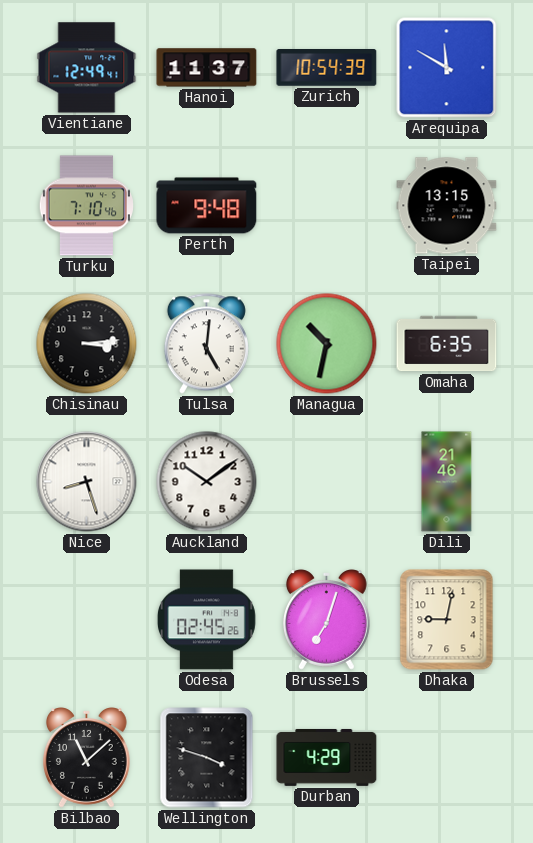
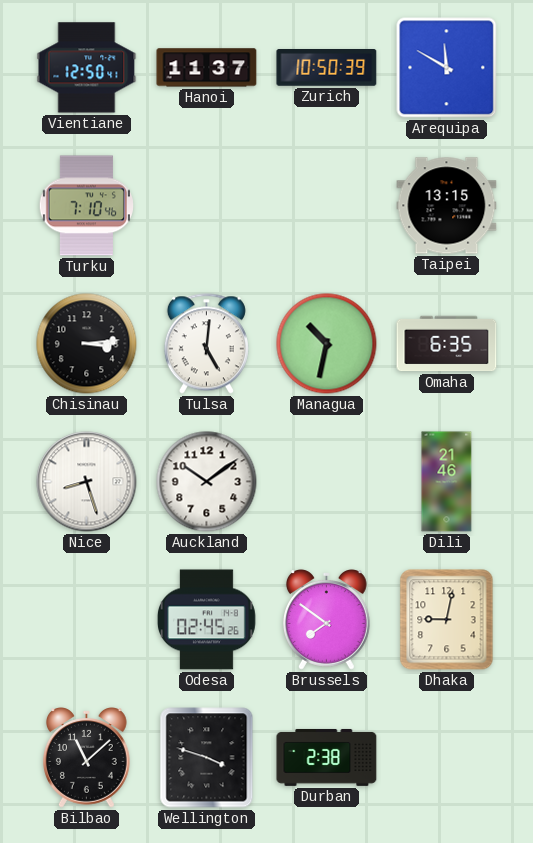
Vientiane: 12:49 -> 12:50 (87, 68)
Zurich: 10:54 -> 10:50 (327, 68)
Perth: 9:48 -> none (207, 206)
Brussels: 7:03 -> 7:51 (326, 620)
Durban: 4:29 -> 2:38 (327, 757)
